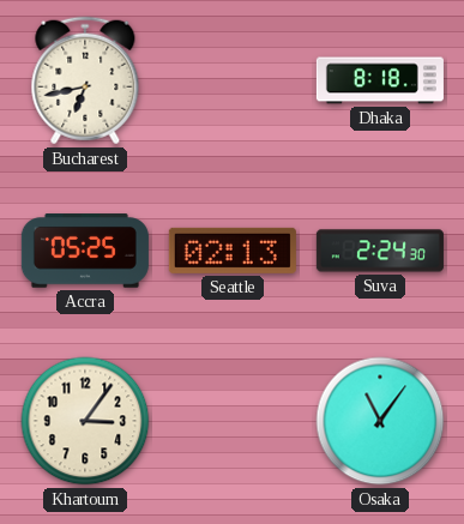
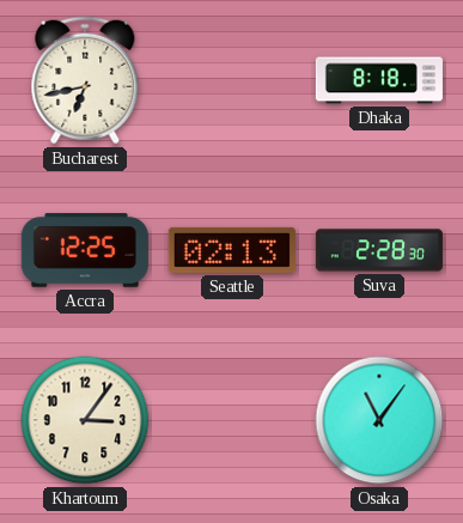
Accra: 05:25 -> 12:25 (85, 250)
Suva: 2:24 -> 2:28 (379, 250)
